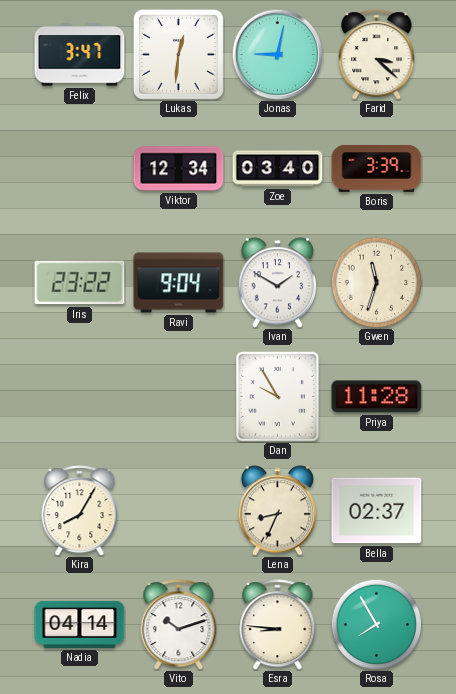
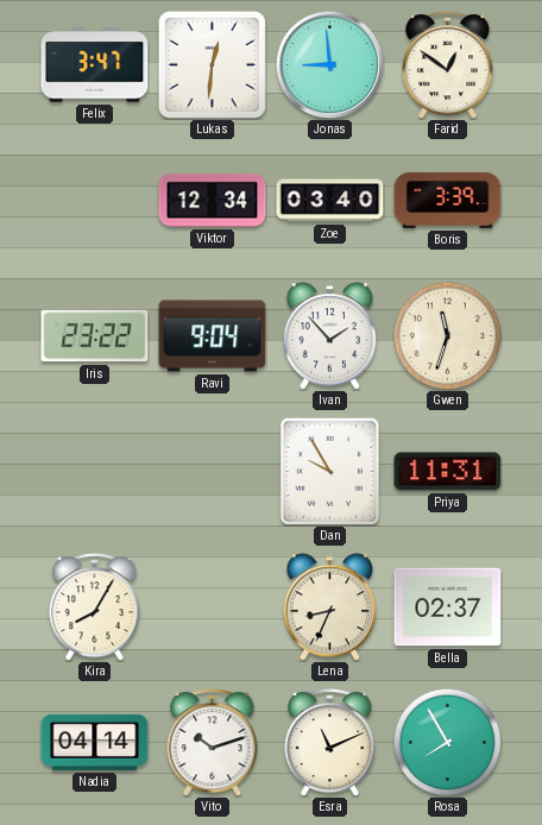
Jonas: 9:02 -> 8:59 (329, 64)
Farid: 3:22 -> 12:51 (448, 65)
Ivan: 1:50 -> 1:53 (330, 336)
Priya: 11:28 -> 11:31 (448, 472)
Esra: 8:46 -> 11:11 (330, 743)
